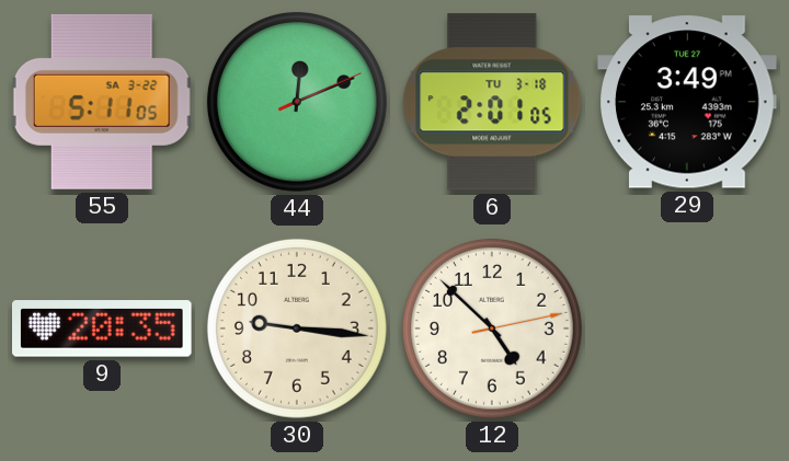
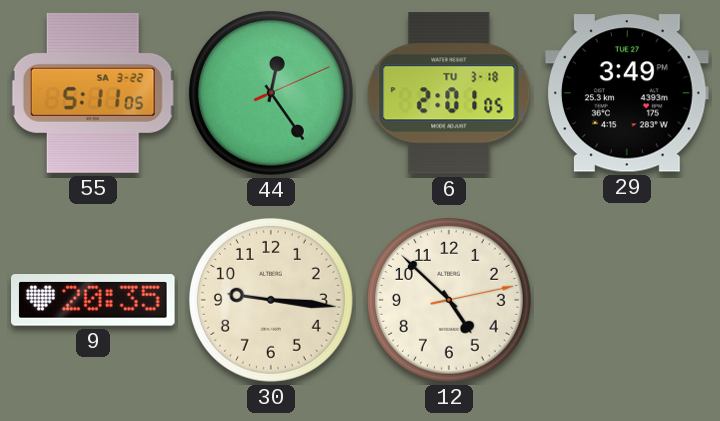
44: 12:11 -> 12:24 (271, 93)
